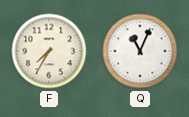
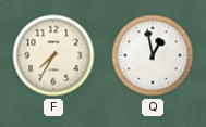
Q: 11:04 -> 12:58 (153, 55)
